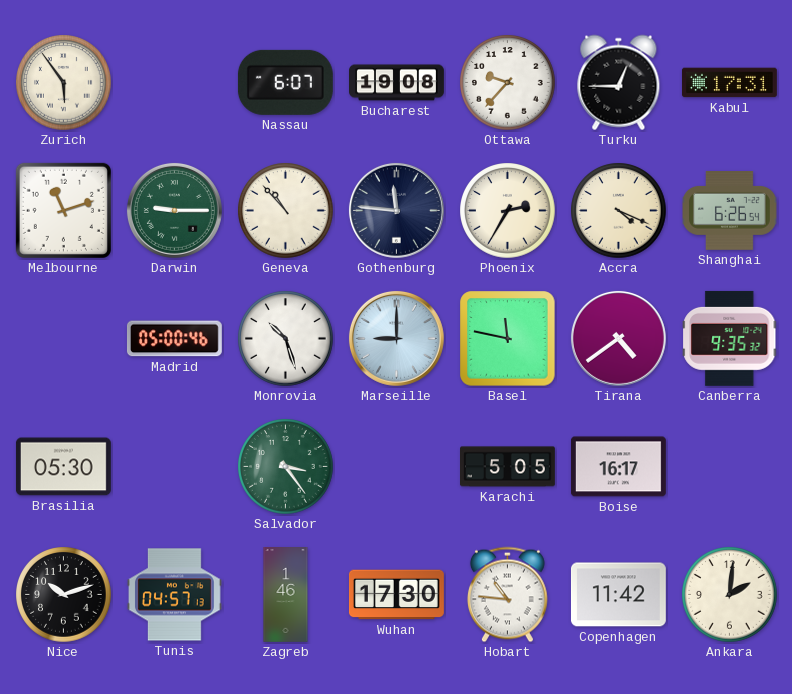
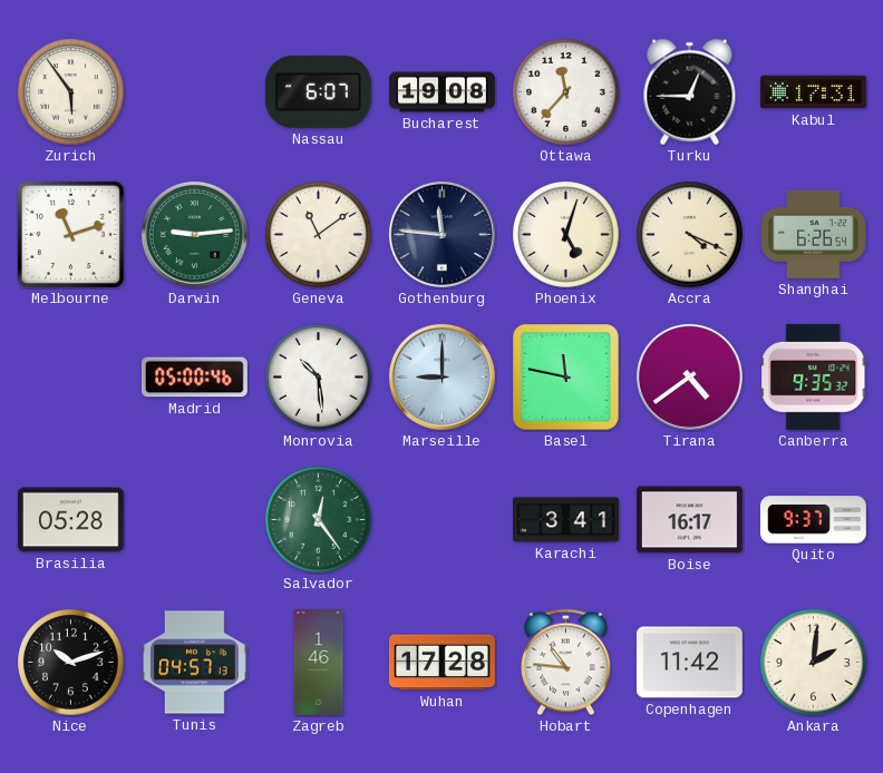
Ottawa: 9:37 -> 11:37 (566, 92)
Darwin: 9:15 -> 9:14 (194, 234)
Geneva: 10:53 -> 11:09 (319, 235)
Phoenix: 2:35 -> 5:03 (566, 235)
Monrovia: 10:27 -> 10:29 (319, 378)
Brasilia: 05:30 -> 05:28 (70, 520)
Salvador: 3:24 -> 12:24 (319, 520)
Karachi: 5:05 -> 3:41 (566, 520)
Quito: none -> 9:37 (813, 520)
Wuhan: 17:30 -> 17:28 (443, 663)
